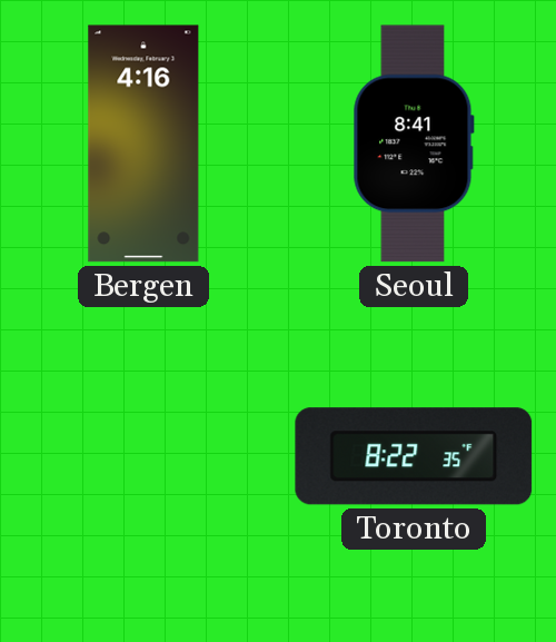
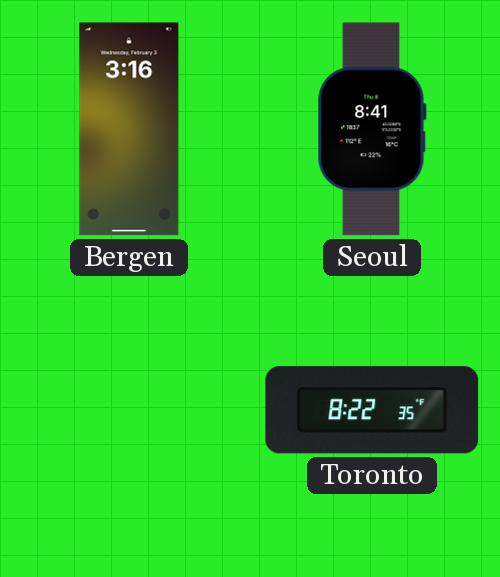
Bergen: 4:16 -> 3:16 (129, 129)
